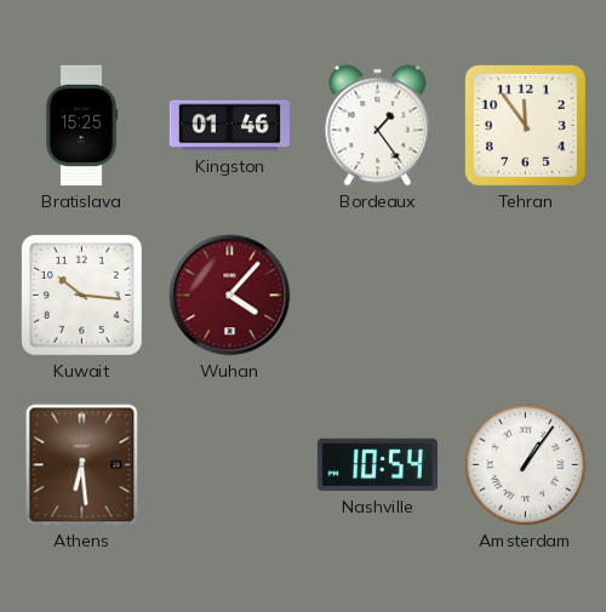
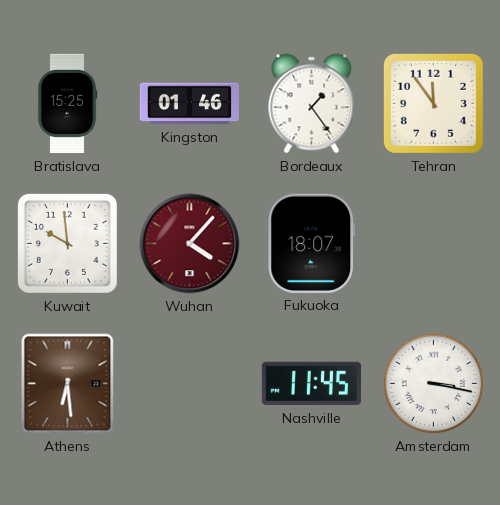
Kuwait: 10:16 -> 9:59 (67, 243)
Fukuoka: none -> 18:07 (312, 243)
Nashville: 10:54 -> 11:45 (311, 384)
Amsterdam: 1:06 -> 3:17 (434, 384)
